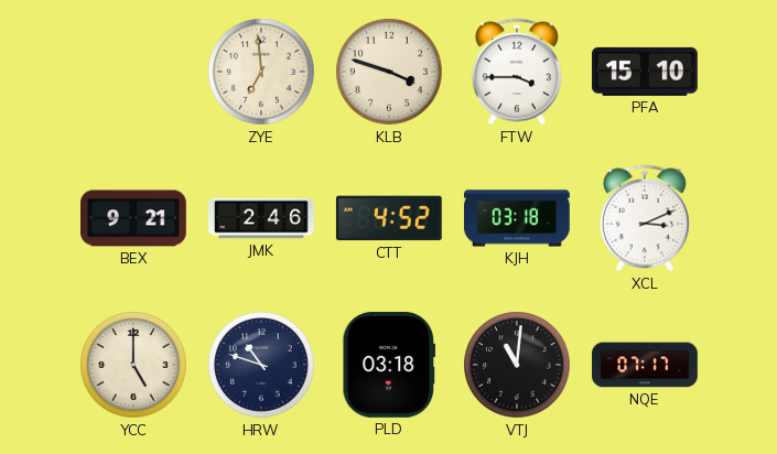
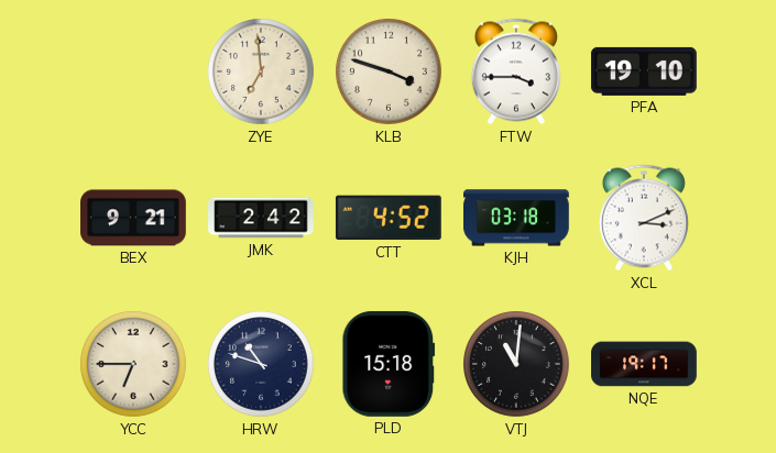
PFA: 15:10 -> 19:10 (644, 71)
JMK: 2:46 -> 2:42 (262, 218)
YCC: 5:00 -> 6:45 (133, 364)
PLD: 03:18 -> 15:18 (389, 364)
NQE: 07:17 -> 19:17 (644, 364)
